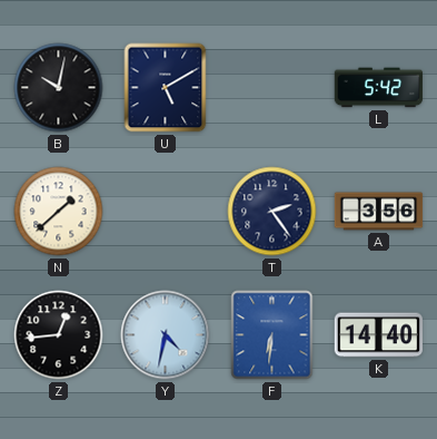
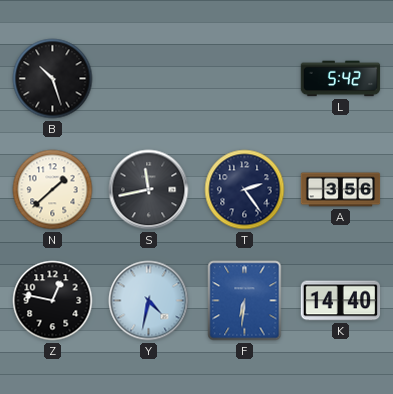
B: 10:02 -> 10:27 (53, 79)
U: 5:10 -> none (166, 88)
S: none -> 11:43 (149, 190)
Z: 12:44 -> 12:47 (53, 301)
